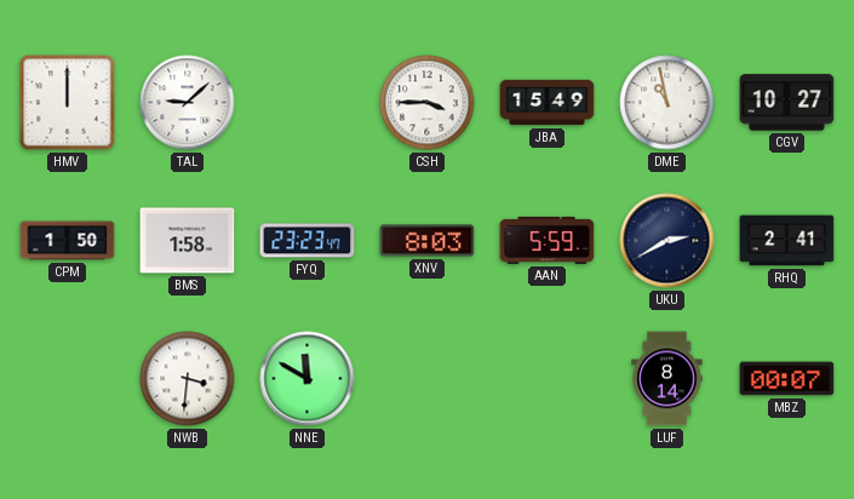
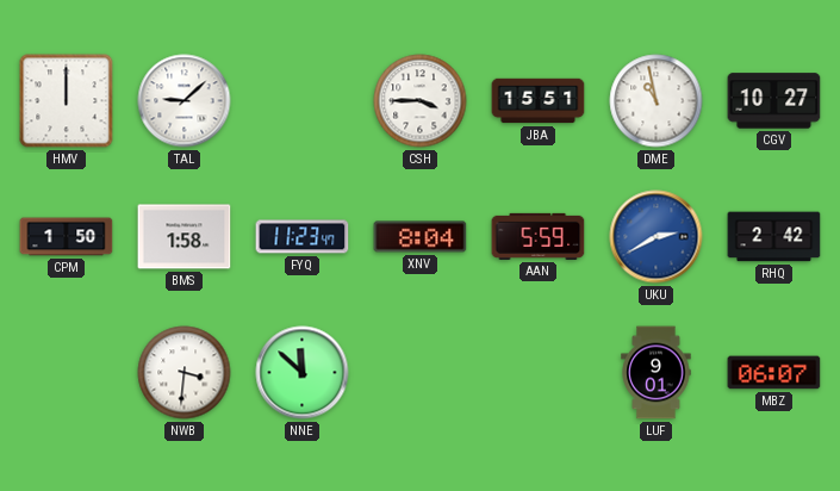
JBA: 15:49 -> 15:51 (539, 101)
FYQ: 23:23 -> 11:23 (303, 237)
XNV: 8:03 -> 8:04 (421, 237)
UKU dial: navy -> blue (657, 237)
RHQ: 2:41 -> 2:42 (774, 237)
NNE: 11:50 -> 11:52 (303, 373)
LUF: 8:14 -> 9:01 (657, 373)
MBZ: 00:07 -> 06:07 (774, 373)
